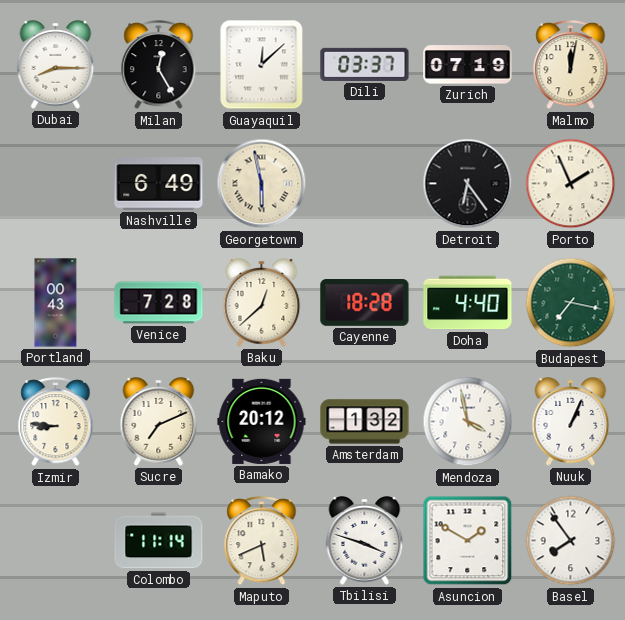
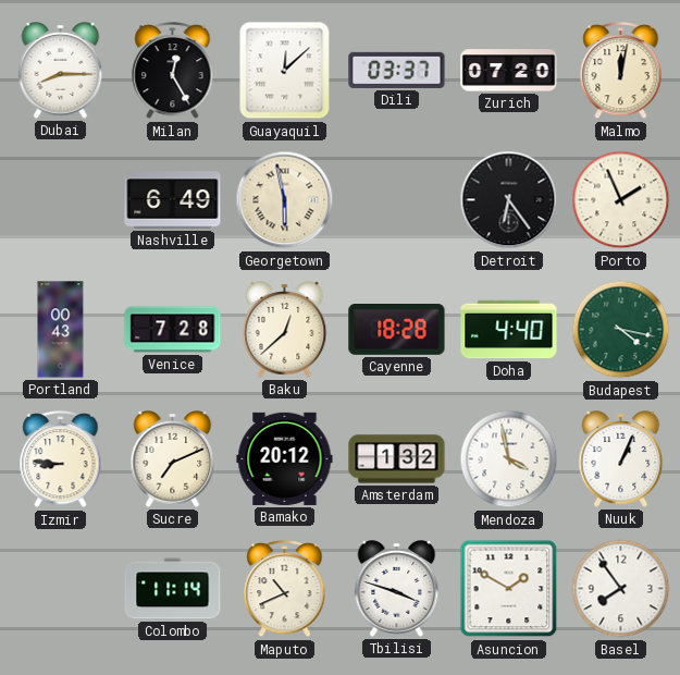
Zurich: 07:19 -> 07:20 (509, 71)
Budapest: 7:17 -> 4:17 (621, 330)
Maputo: 5:41 -> 10:41 (285, 589)
